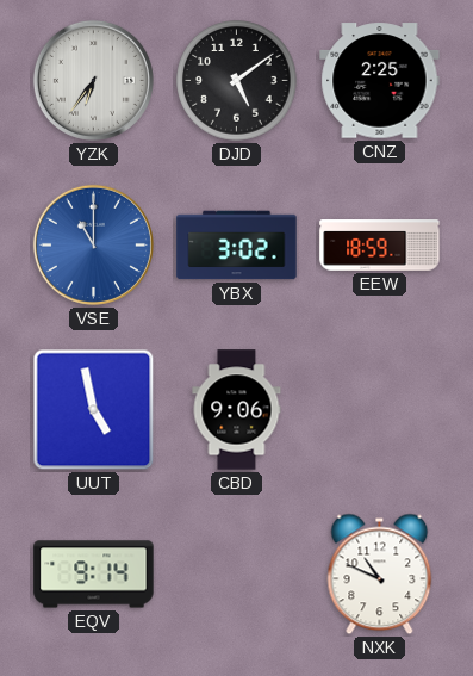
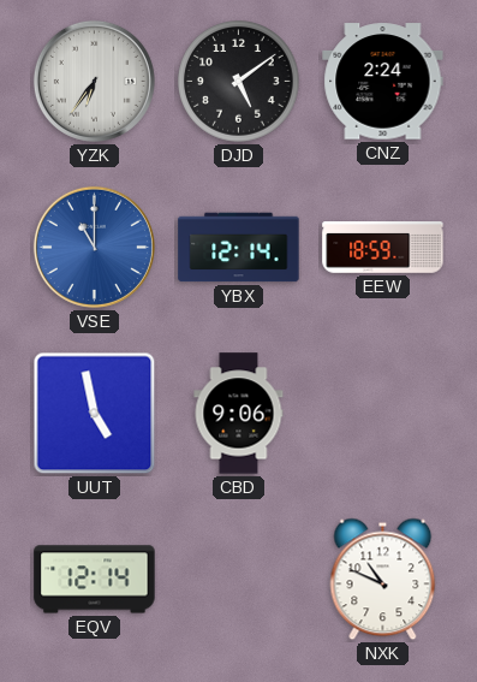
CNZ: 2:25 -> 2:24 (383, 82)
YBX: 3:02 -> 12:14 (239, 248)
EQV: 9:14 -> 12:14 (95, 580)
